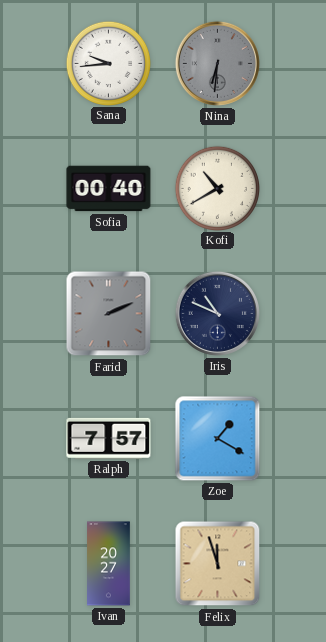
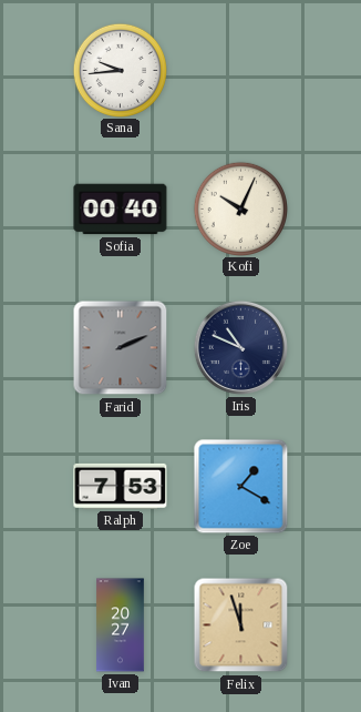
Nina: 6:31 -> none (217, 63)
Kofi: 10:40 -> 10:04 (240, 208)
Ralph: 7:57 -> 7:53 (121, 486)
